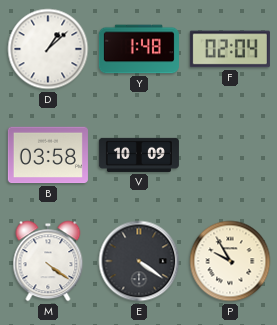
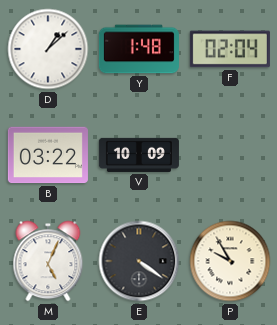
B: 03:58 -> 03:22 (48, 155)
M: 4:21 -> 5:04 (48, 261)
